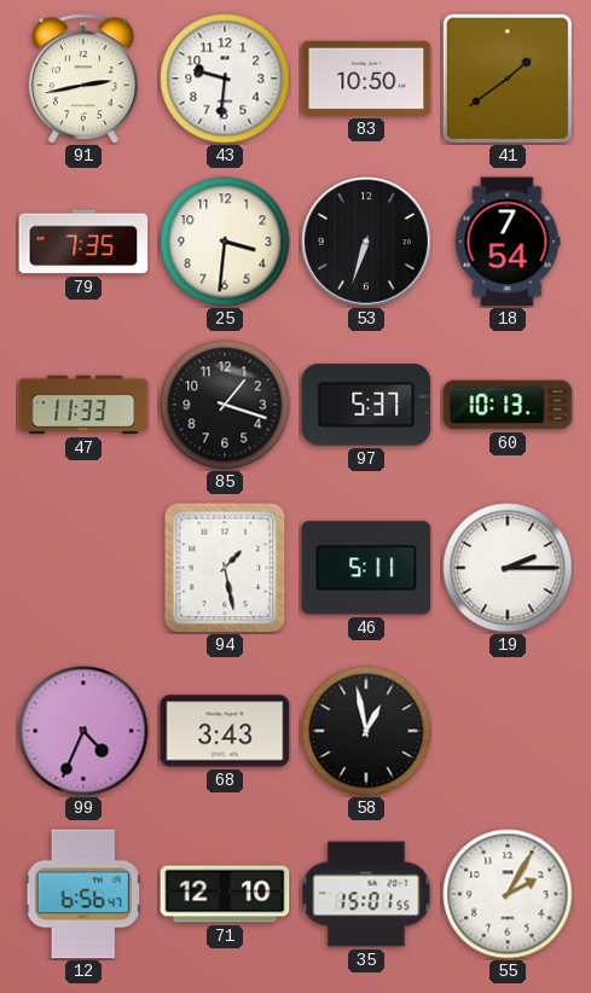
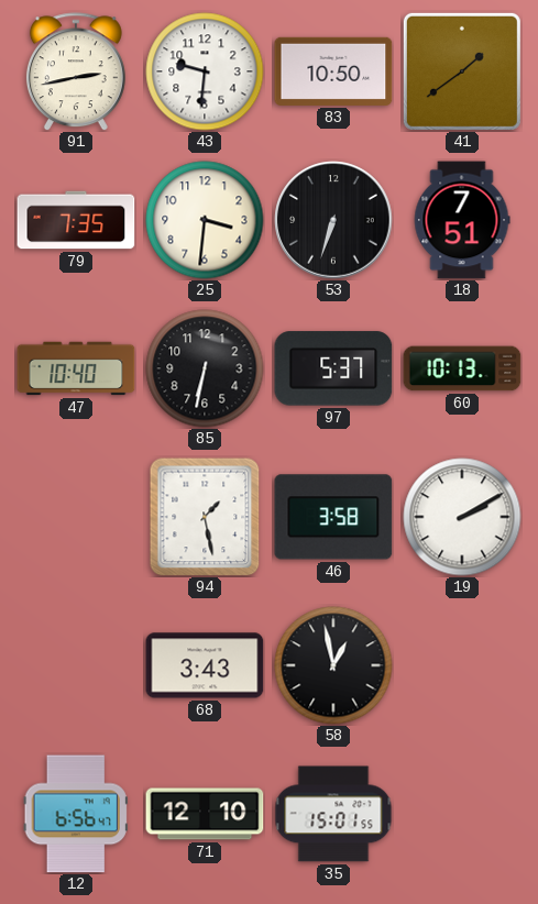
18: 7:54 -> 7:51 (462, 220)
47: 11:33 -> 10:40 (76, 368)
85: 1:18 -> 6:32 (205, 368)
46: 5:11 -> 3:58 (333, 517)
19: 2:15 -> 2:10 (462, 517)
99: 4:34 -> none (83, 731)
55: 2:05 -> none (508, 894)
